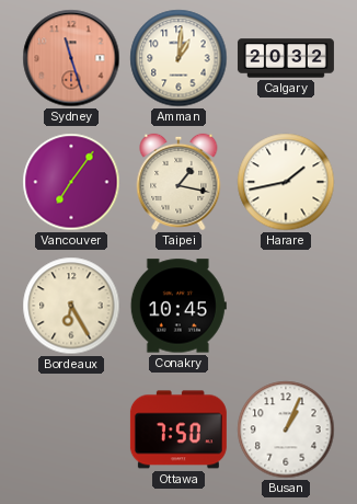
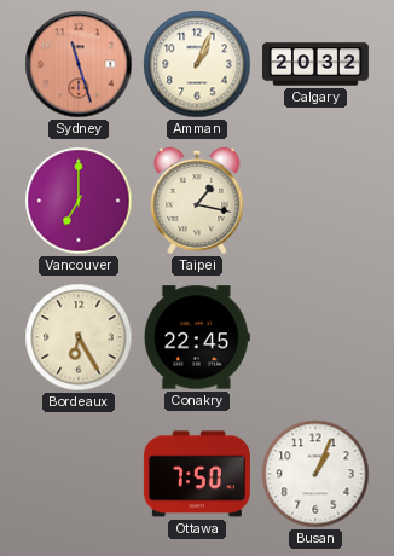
Amman: 1:01 -> 1:04 (197, 64)
Vancouver: 7:06 -> 7:00 (79, 201)
Harare: 1:43 -> none (286, 182)
Conakry: 10:45 -> 22:45 (197, 337)
